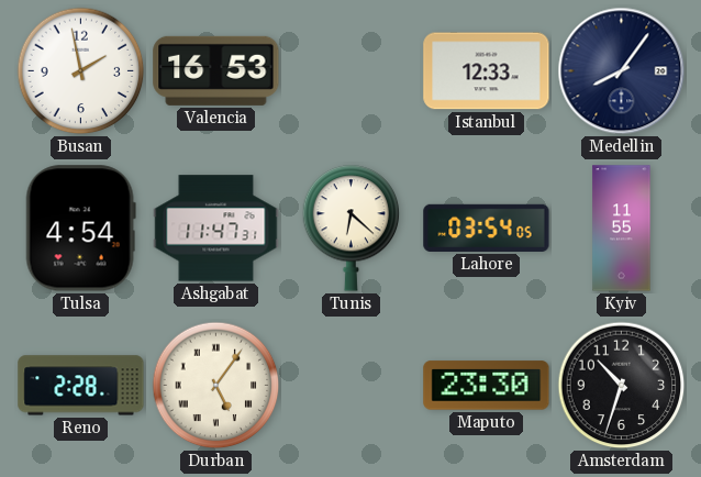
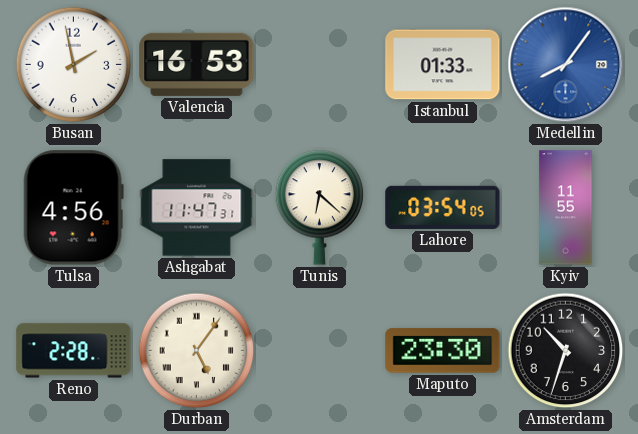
Istanbul: 12:33 -> 01:33 (443, 65)
Medellin dial: navy -> blue (566, 65)
Tulsa: 4:54 -> 4:56 (73, 208)
